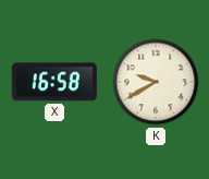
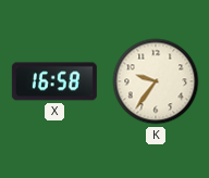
K: 9:40 -> 9:36 (156, 81)
